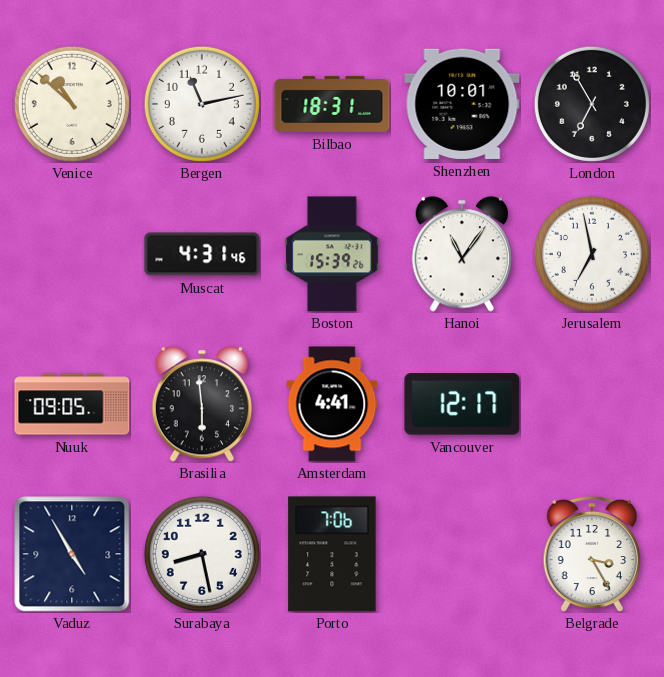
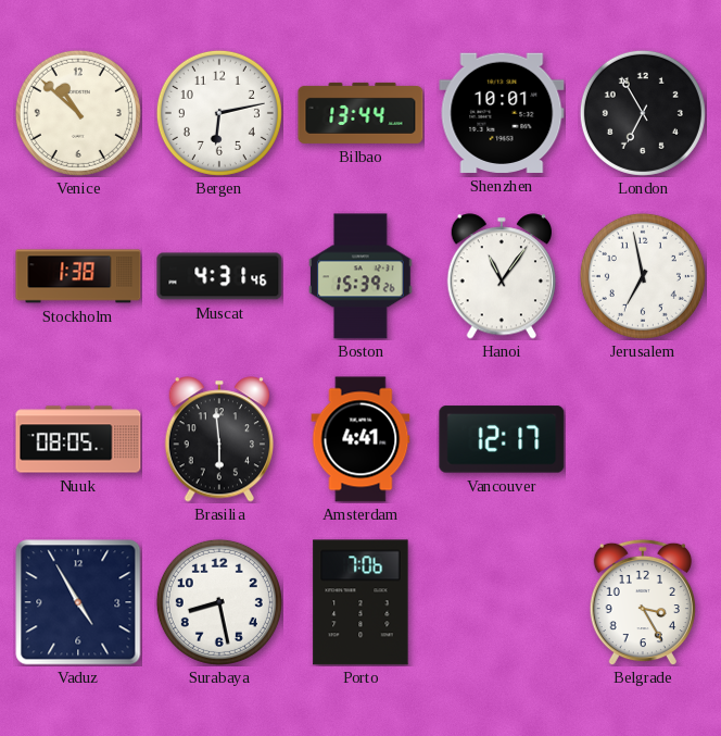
Bergen: 11:13 -> 6:13 (219, 113)
Bilbao: 18:31 -> 13:44 (360, 113)
Stockholm: none -> 1:38 (78, 276)
Nuuk: 09:05 -> 08:05 (78, 439)
